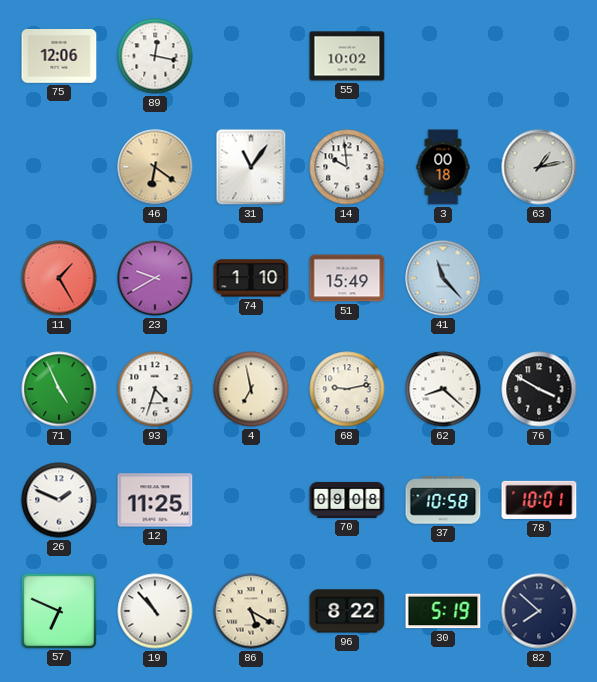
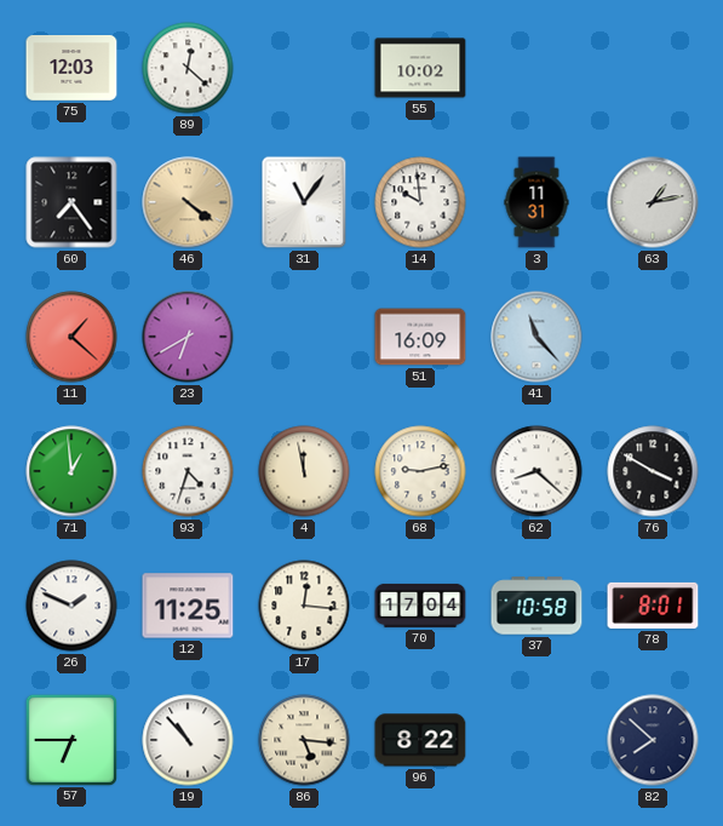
75: 12:06 -> 12:03 (71, 69)
89: 12:17 -> 12:22 (188, 68)
60: none -> 7:24 (71, 202)
46: 6:21 -> 4:21 (188, 202)
3: 00:18 -> 11:31 (536, 202)
11: 1:25 -> 1:22 (71, 337)
23: 9:40 -> 6:40 (188, 337)
74: 1:10 -> none (251, 278)
51: 15:49 -> 16:09 (420, 337)
71: 4:56 -> 12:59 (71, 471)
4: 6:58 -> 11:58 (304, 471)
17: none -> 12:16 (304, 606)
70: 09:08 -> 17:04 (420, 606)
78: 10:01 -> 8:01 (653, 606)
57: 6:49 -> 6:45 (70, 739)
86: 5:20 -> 5:16 (304, 740)
30: 5:19 -> none (443, 611)
